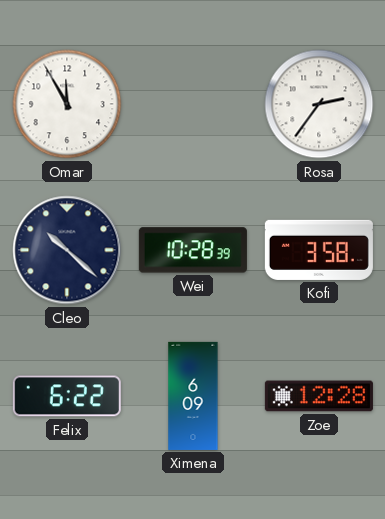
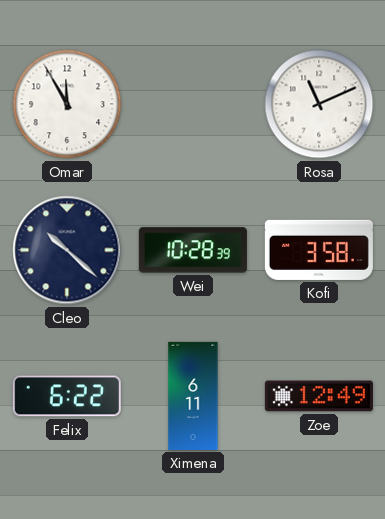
Rosa: 2:36 -> 11:11 (319, 104)
Ximena: 6:09 -> 6:11 (193, 396)
Zoe: 12:28 -> 12:49 (319, 396)
